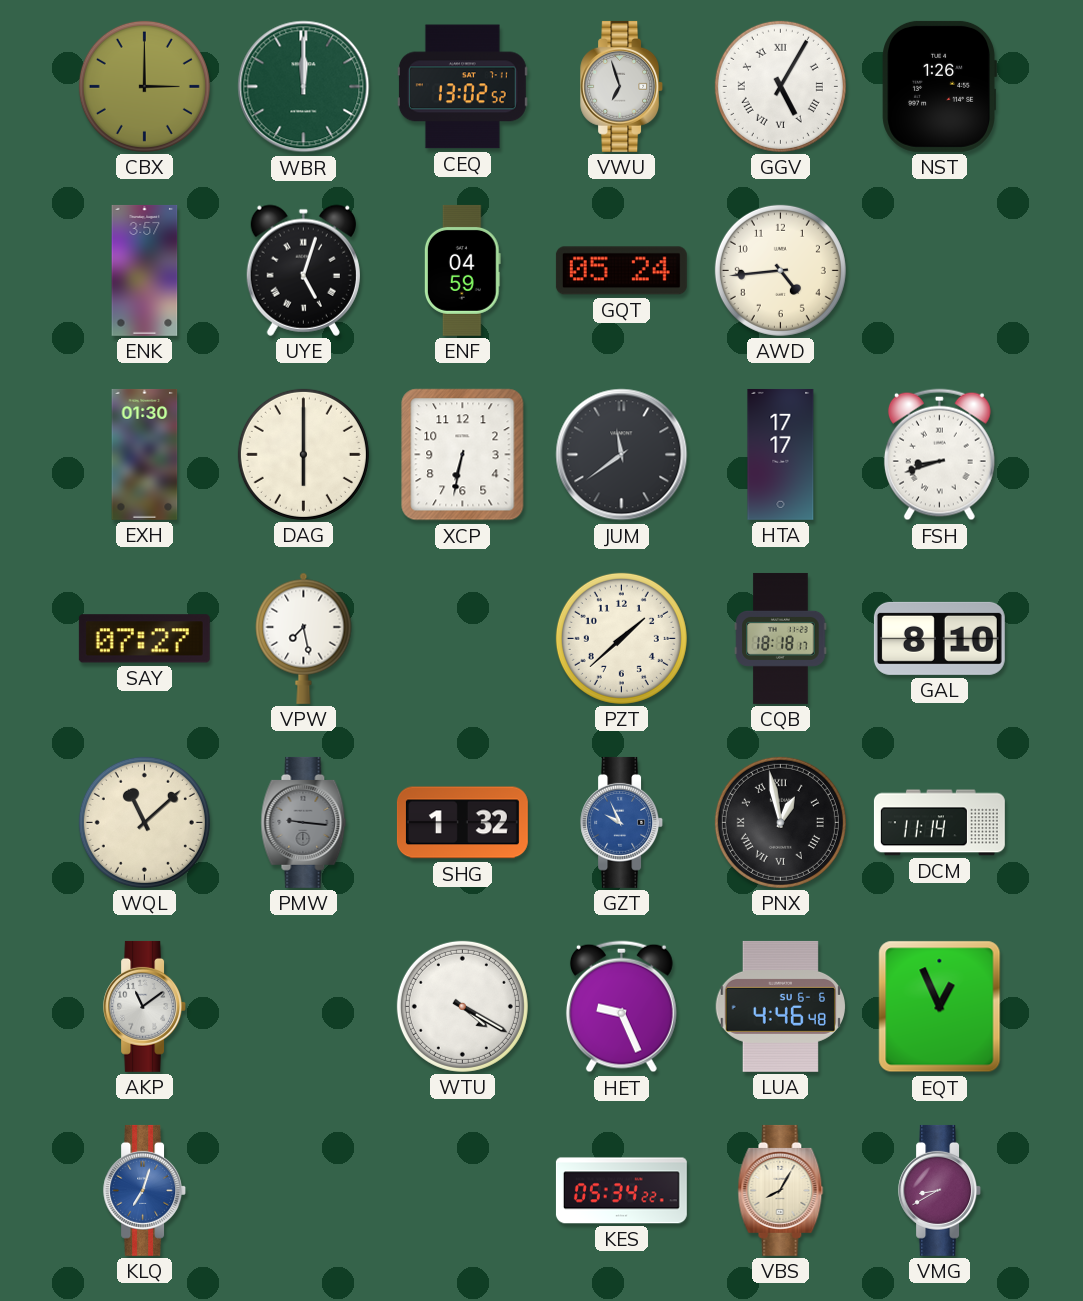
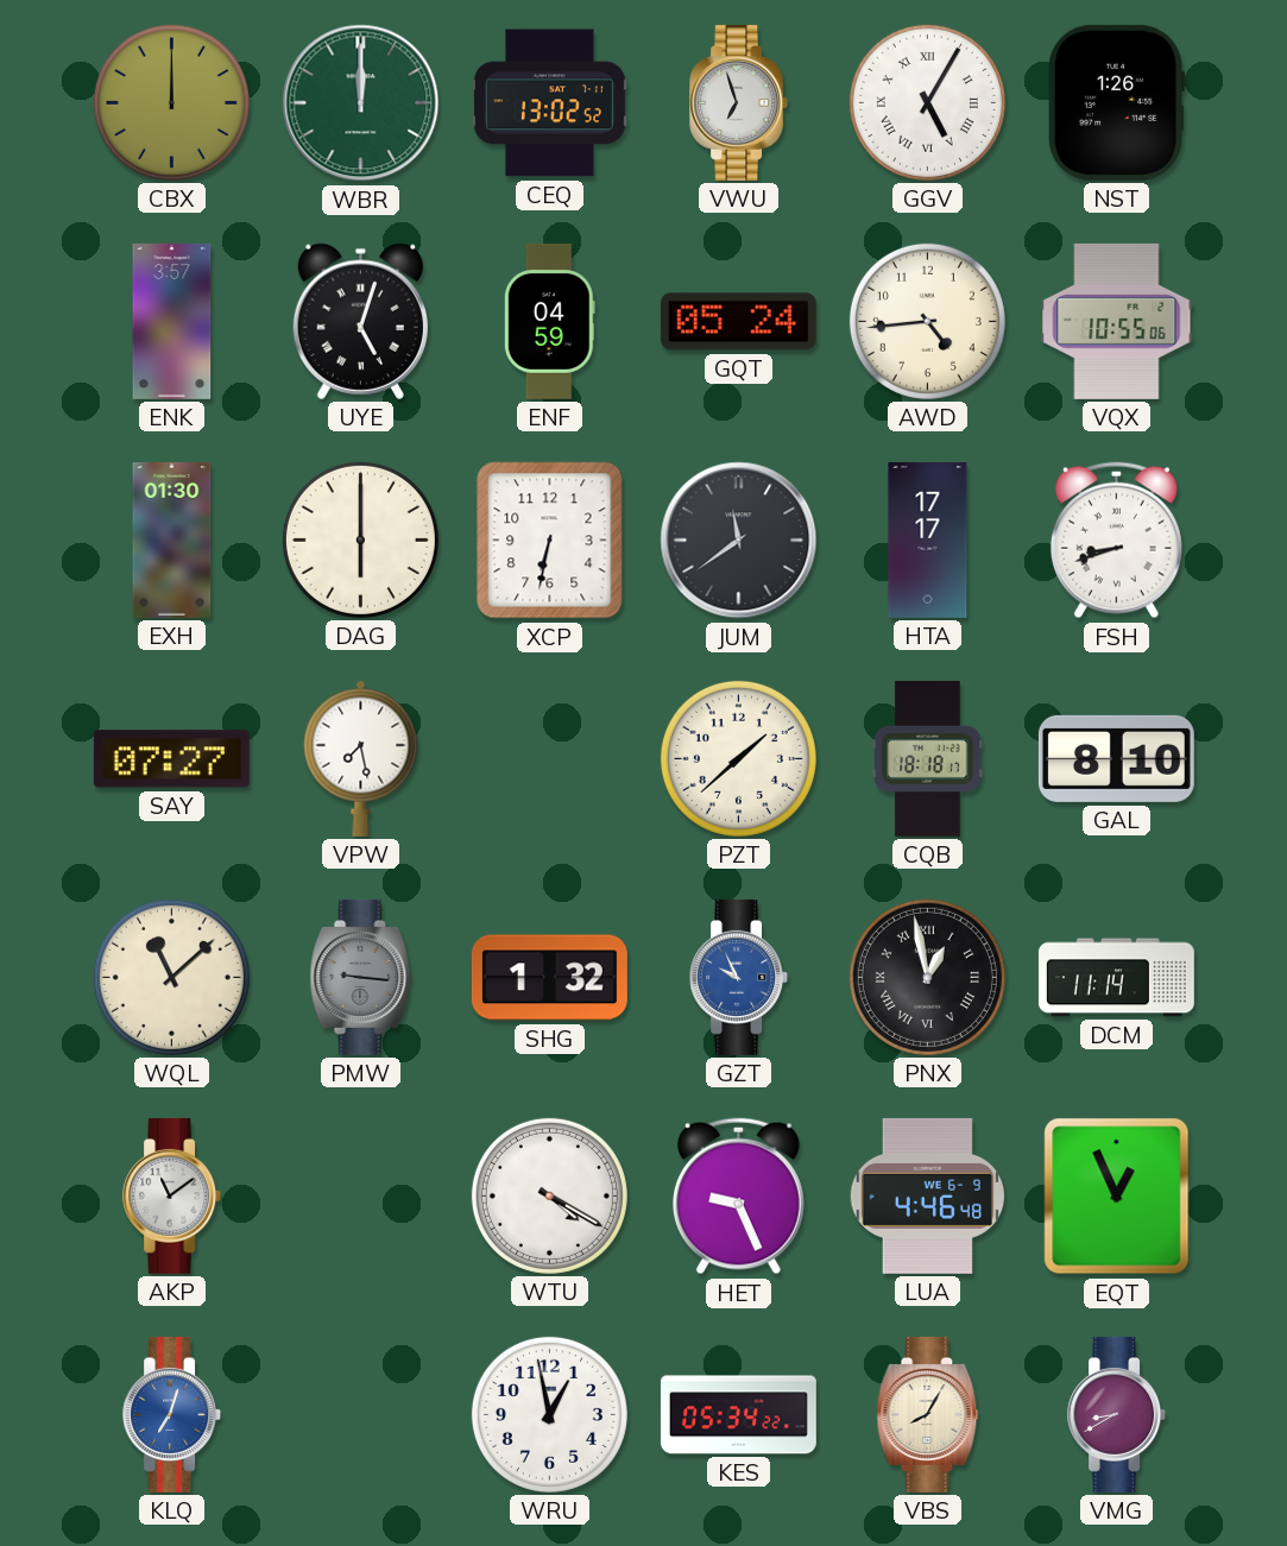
CBX: 3:00 -> 12:00 (171, 102)
VQX: none -> 10:55 (1117, 321)
LUA date: SU 6-6 -> WE 6-9 (928, 1195)
WRU: none -> 12:58 (549, 1414)
